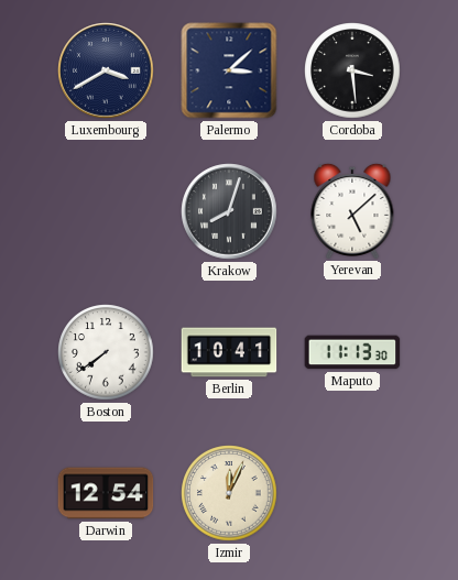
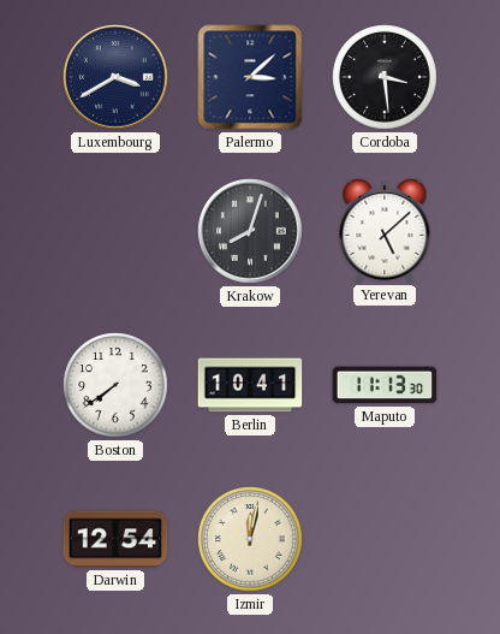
Izmir: 12:04 -> 12:02 (250, 539)
